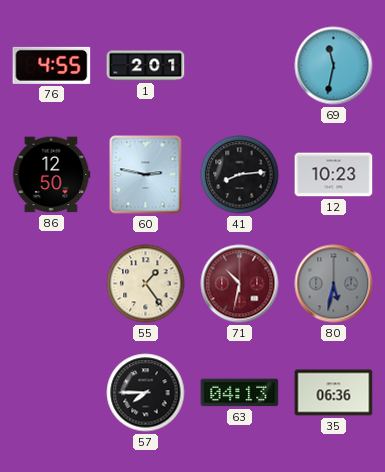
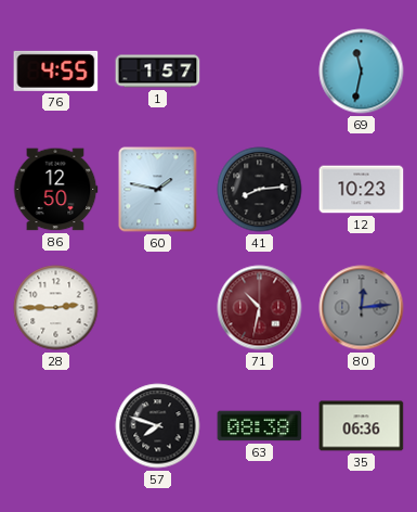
1: 2:01 -> 1:57 (158, 72)
60: 2:47 -> 1:47 (158, 190)
28: none -> 2:45 (56, 308)
55: 1:24 -> none (146, 284)
80: 5:32 -> 12:14 (362, 308)
57: 7:45 -> 7:48 (158, 426)
63: 04:13 -> 08:38 (260, 426)
